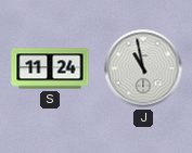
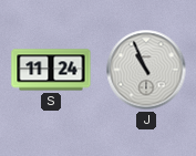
J: 10:58 -> 10:56 (146, 70)
